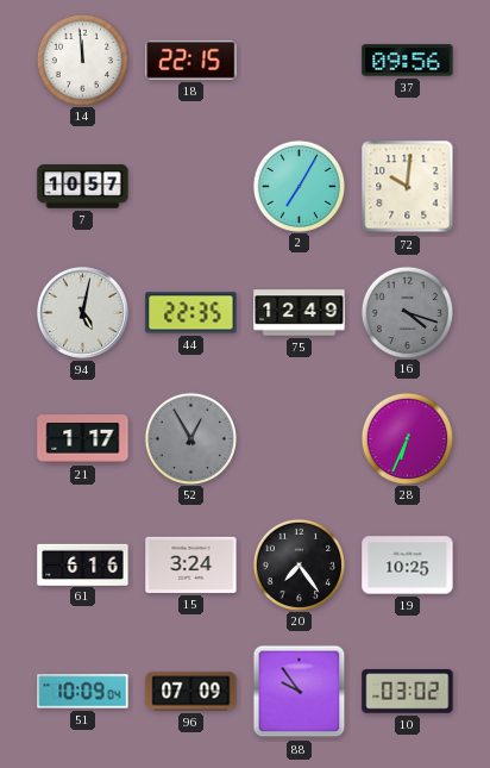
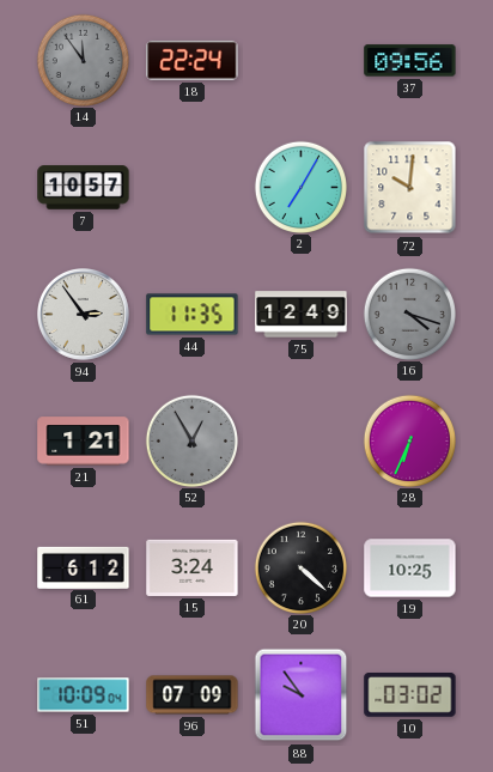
14: 11:59 -> 11:54 (83, 60)
14 dial: white -> grey (83, 60)
18: 22:15 -> 22:24 (193, 60)
94: 5:02 -> 2:54 (83, 314)
44: 22:35 -> 11:35 (193, 315)
21: 1:17 -> 1:21 (84, 442)
61: 6:16 -> 6:12 (84, 567)
20: 7:24 -> 4:22 (300, 567)
